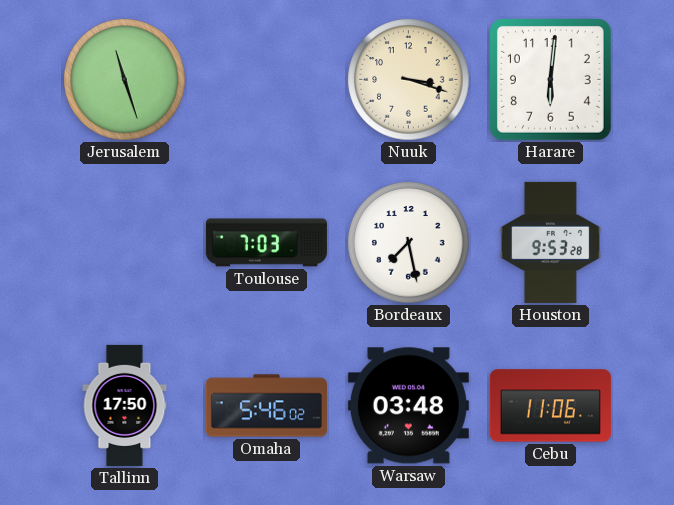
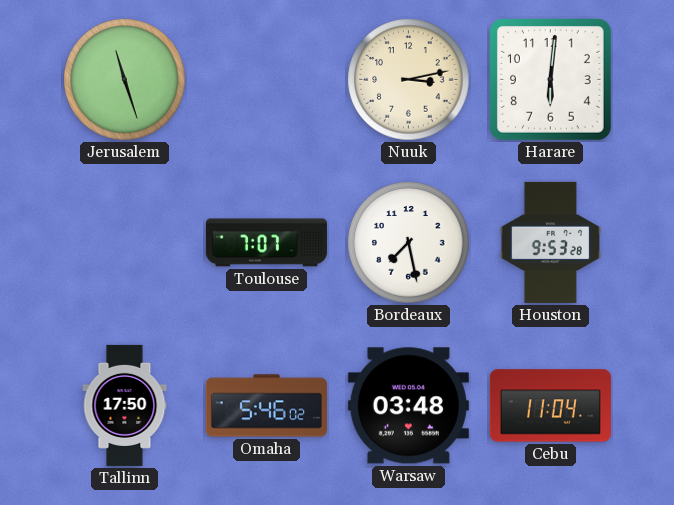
Nuuk: 3:18 -> 3:13 (409, 80)
Toulouse: 7:03 -> 7:07 (266, 243)
Cebu: 11:06 -> 11:04 (550, 406)
